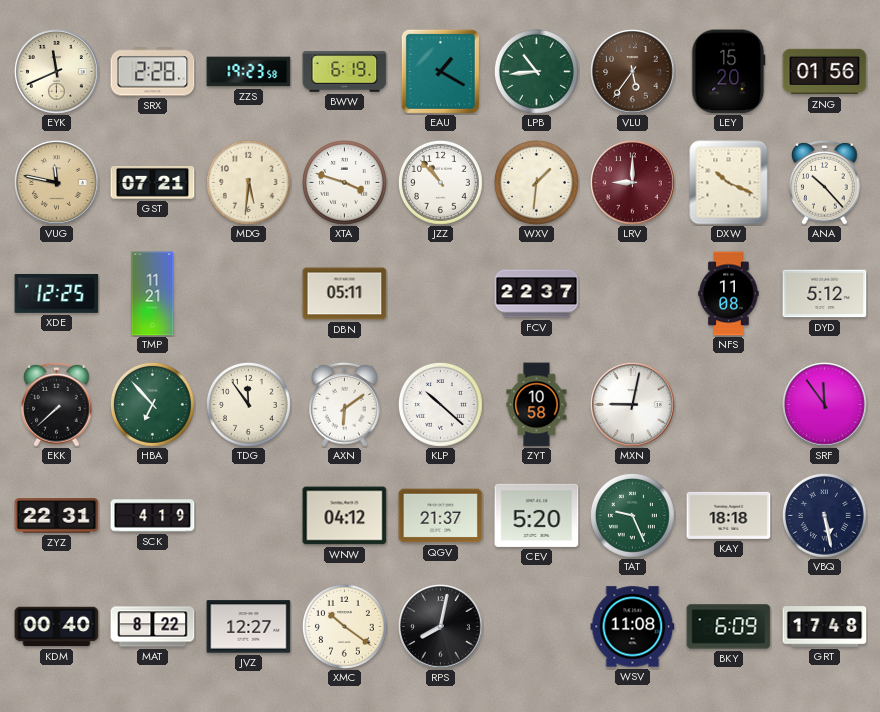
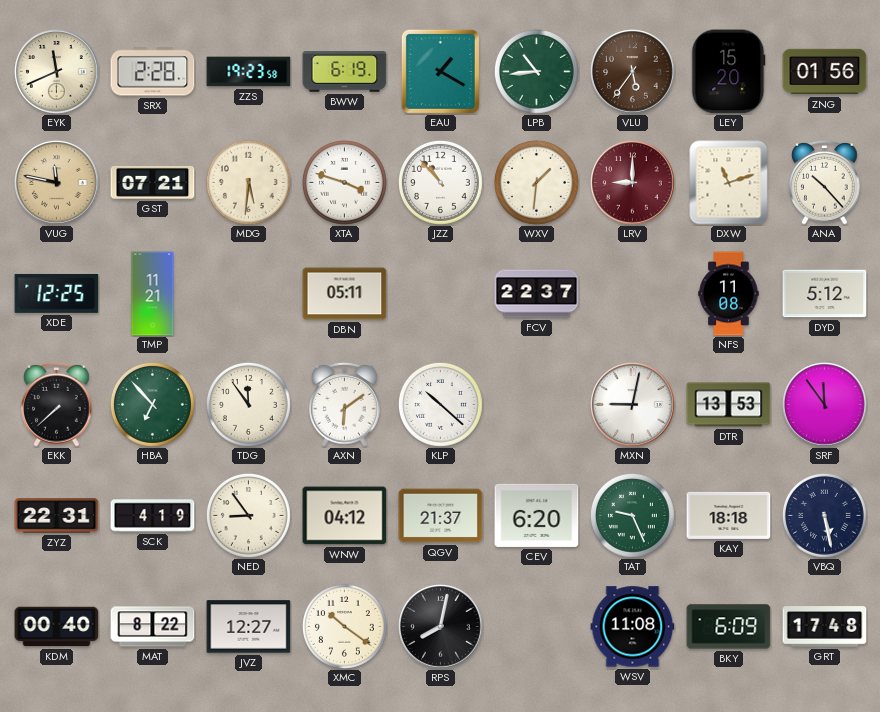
DXW: 10:19 -> 11:12 (729, 183)
ZYT: 10:58 -> none (537, 405)
DTR: none -> 13:53 (729, 405)
NED: none -> 8:54 (248, 515)
CEV: 5:20 -> 6:20 (537, 515)
